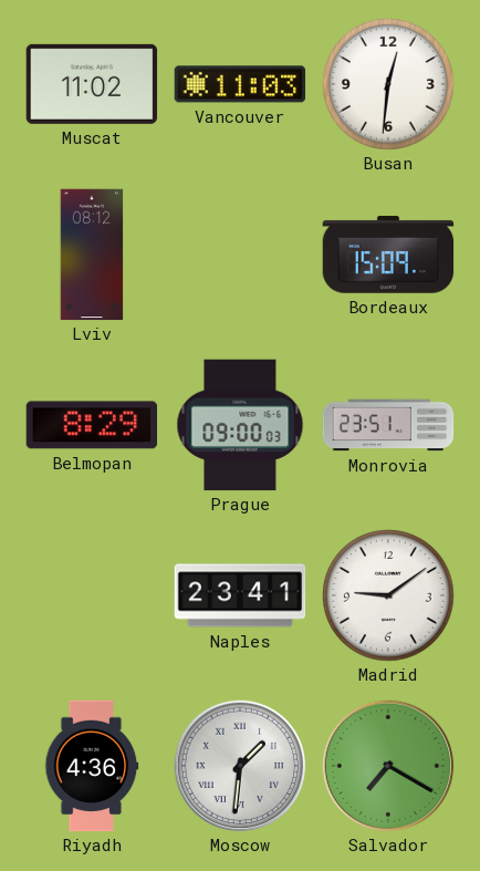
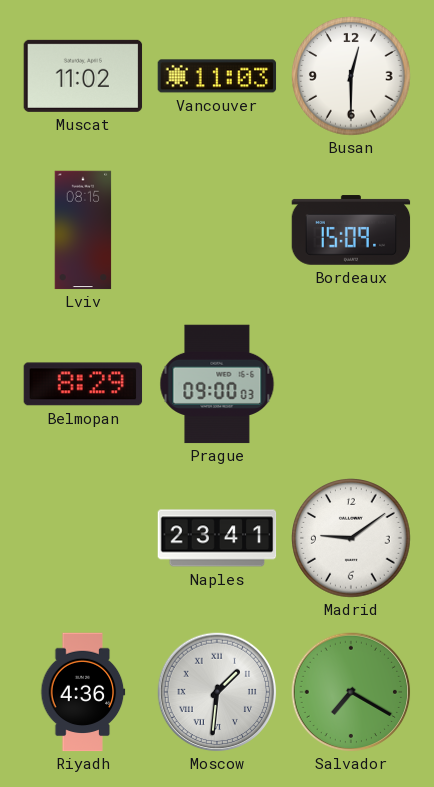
Busan: 12:31 -> 12:30 (351, 76)
Lviv: 08:12 -> 08:15 (83, 230)
Monrovia: 23:51 -> none (388, 425)
